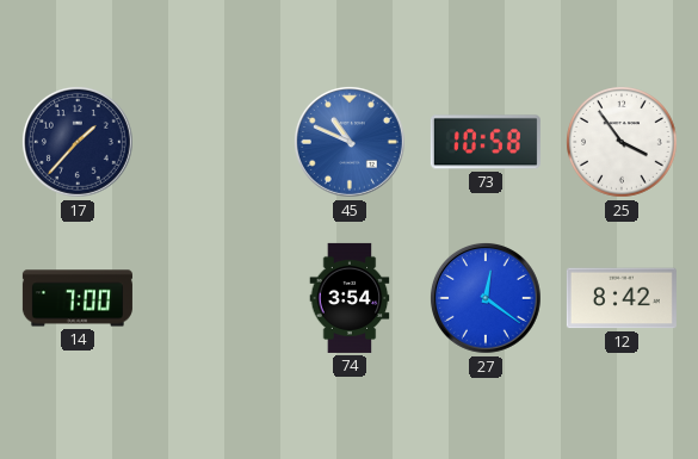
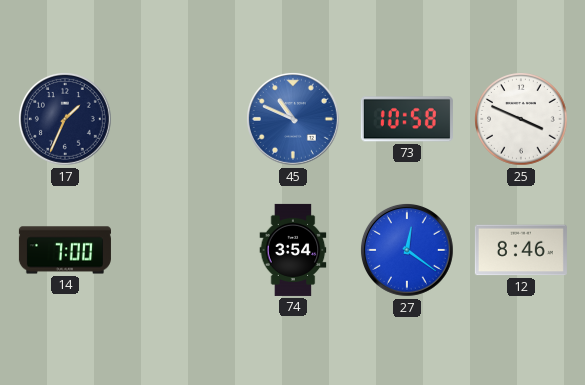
17: 1:37 -> 1:34 (65, 119)
25: 3:54 -> 3:49 (521, 119)
12: 8:42 -> 8:46 (521, 250)
